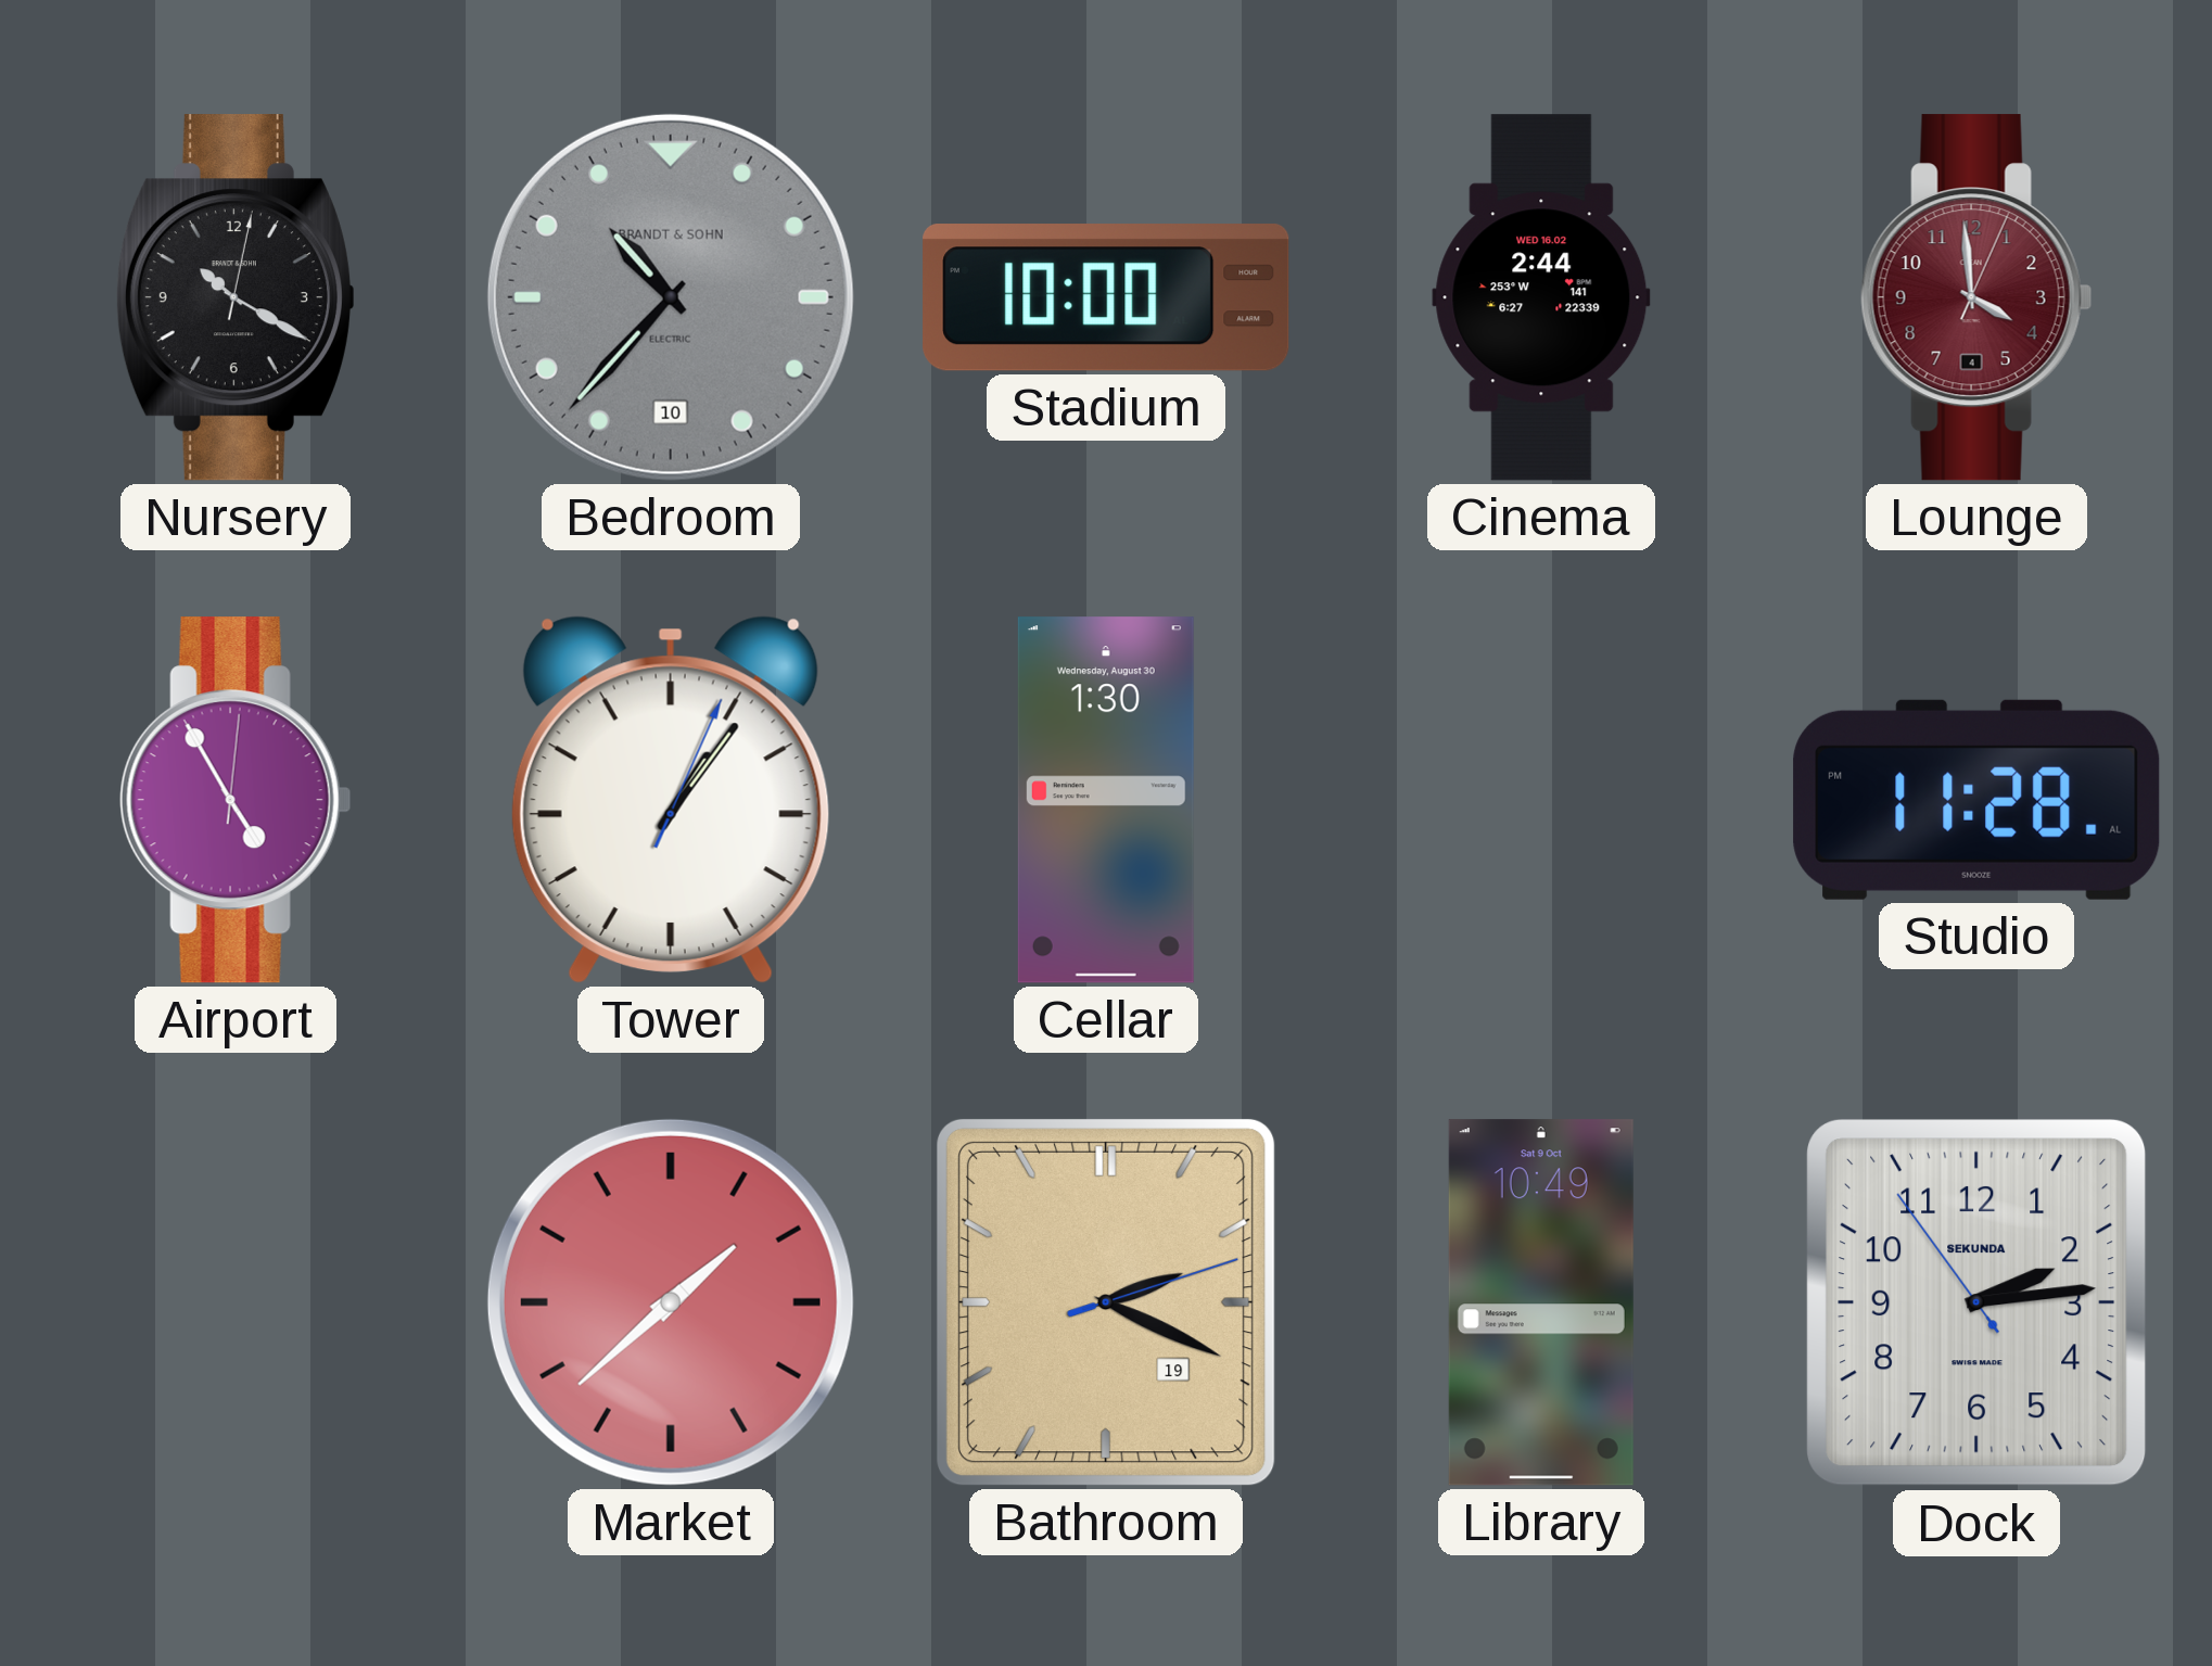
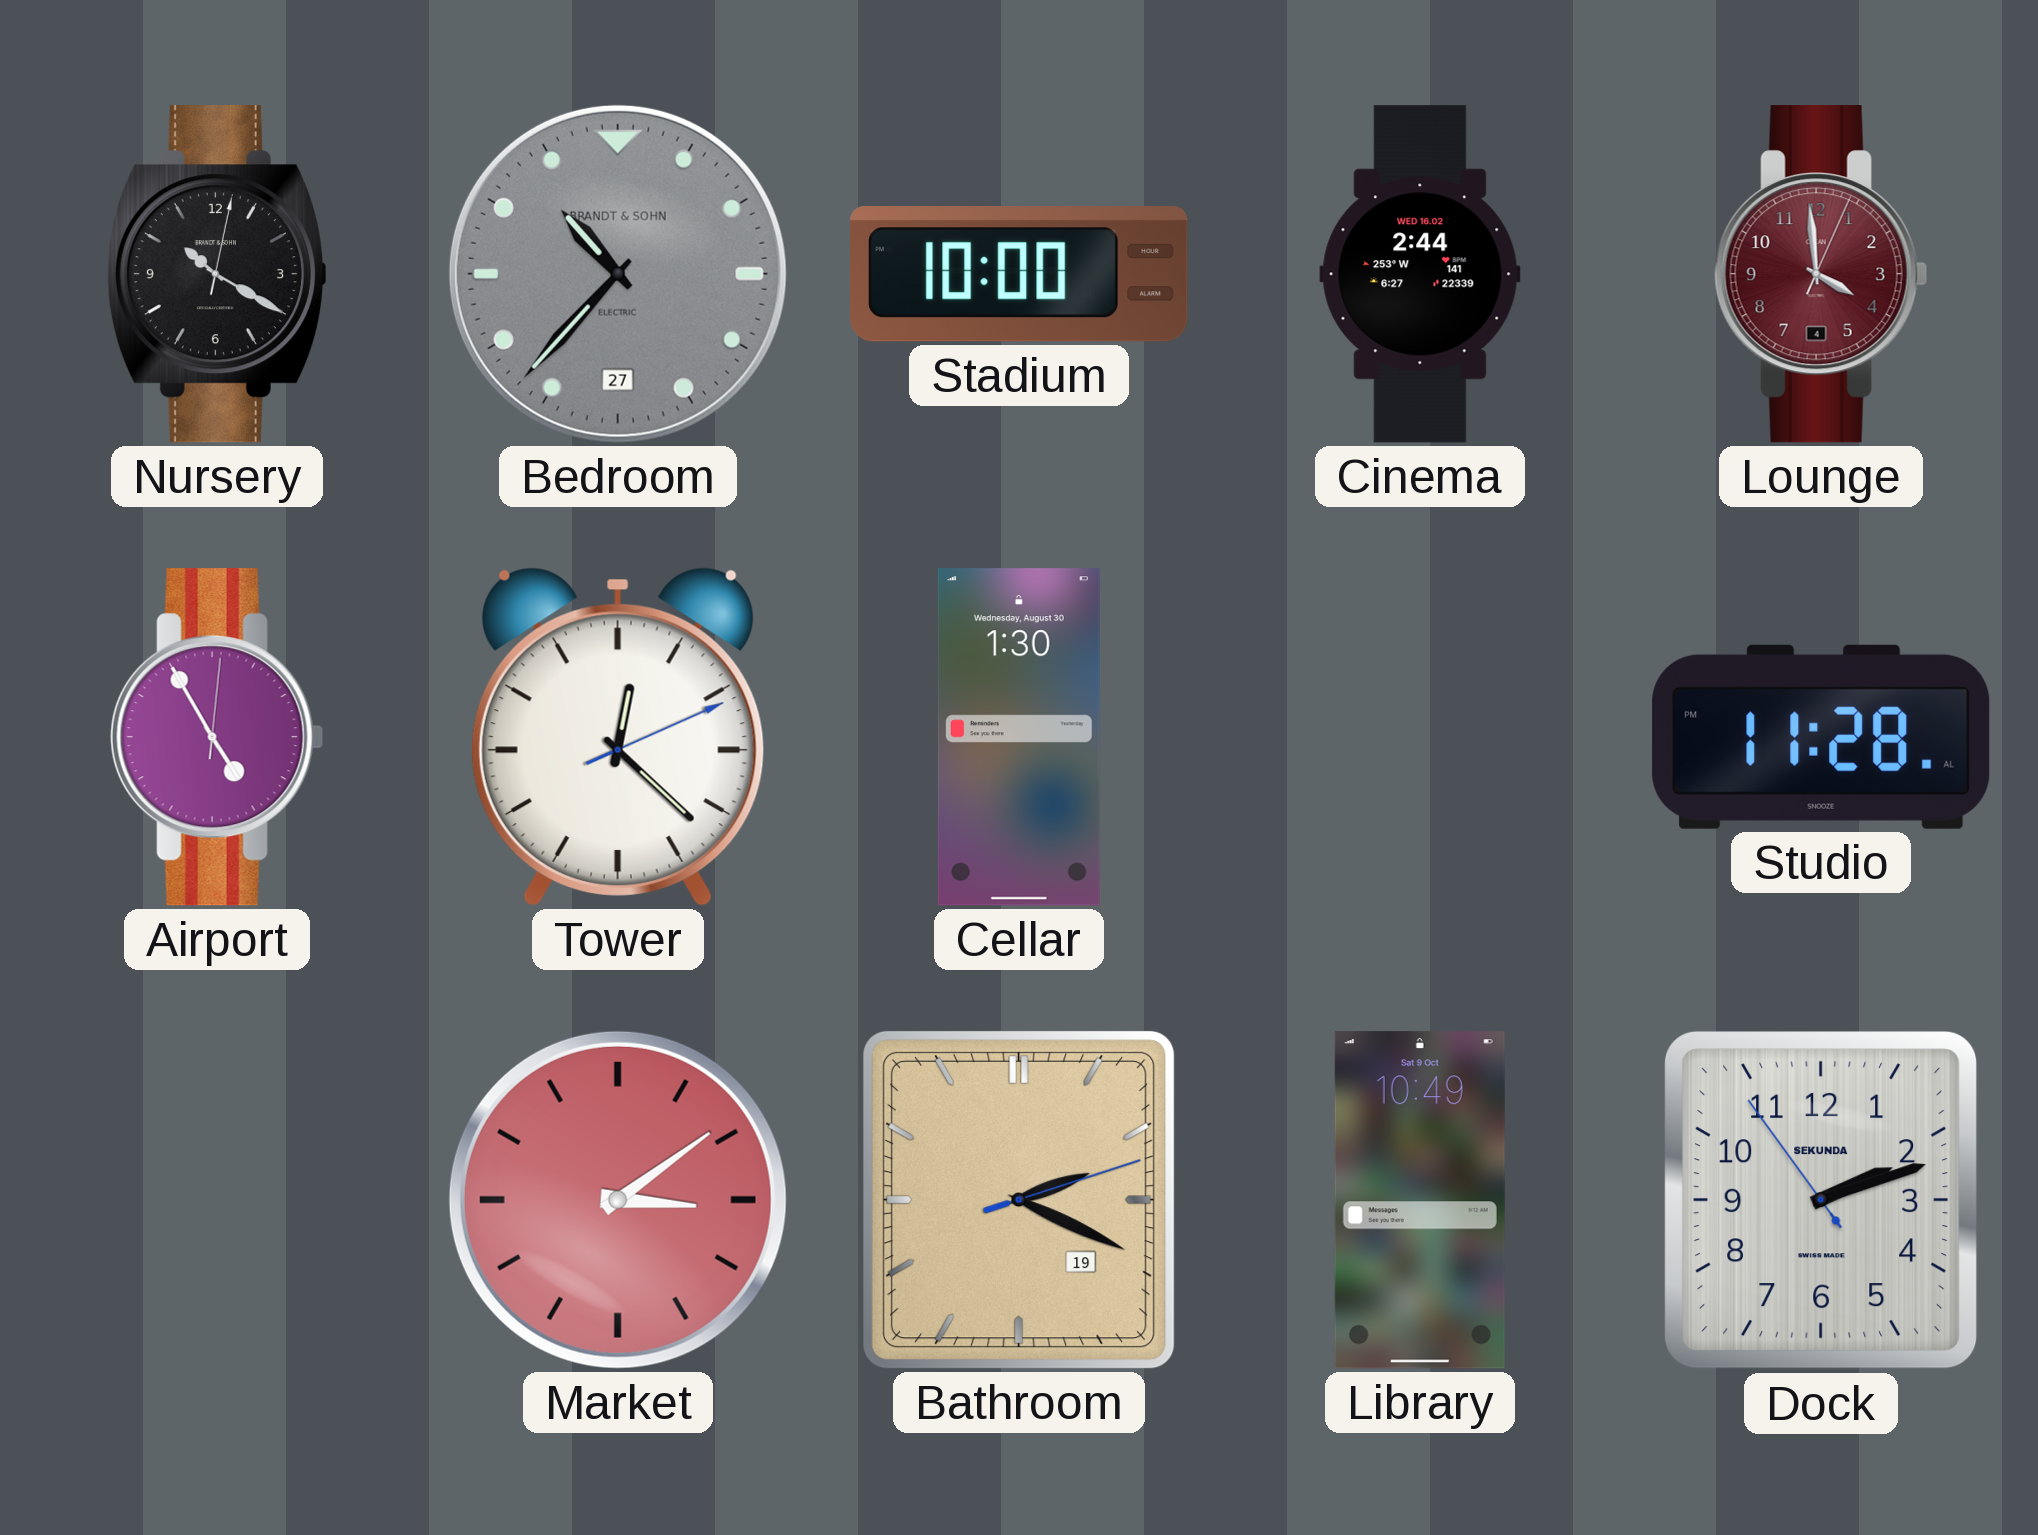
Bedroom date: 10 -> 27 (618, 274)
Tower: 1:06 -> 12:22 (618, 737)
Market: 1:38 -> 3:09 (618, 1200)
Dock: 2:13 -> 2:11 (1821, 1200)
